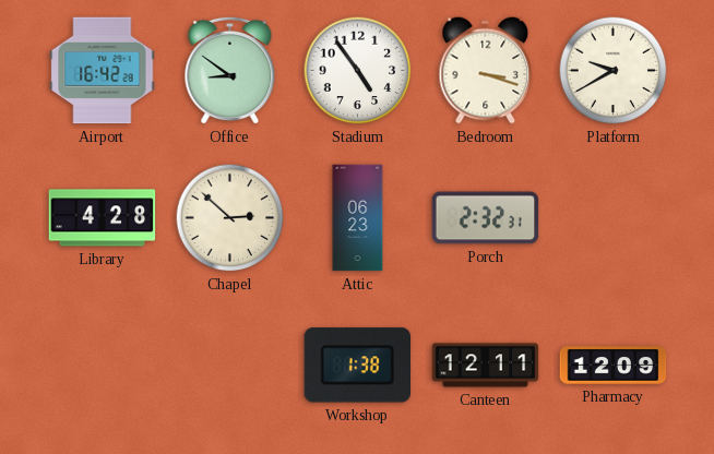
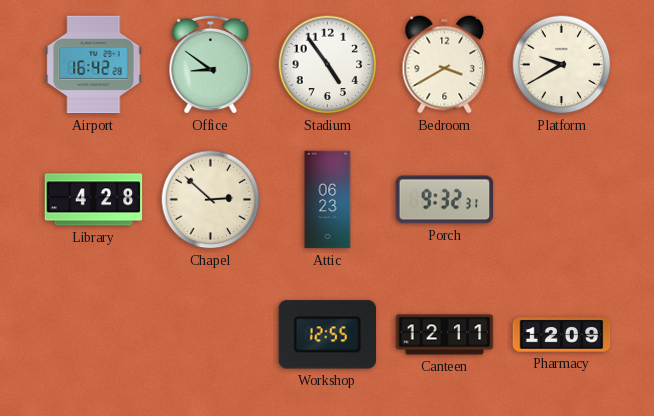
Bedroom: 3:18 -> 3:40 (445, 65)
Porch: 2:32 -> 9:32 (445, 200)
Workshop: 1:38 -> 12:55 (327, 335)
